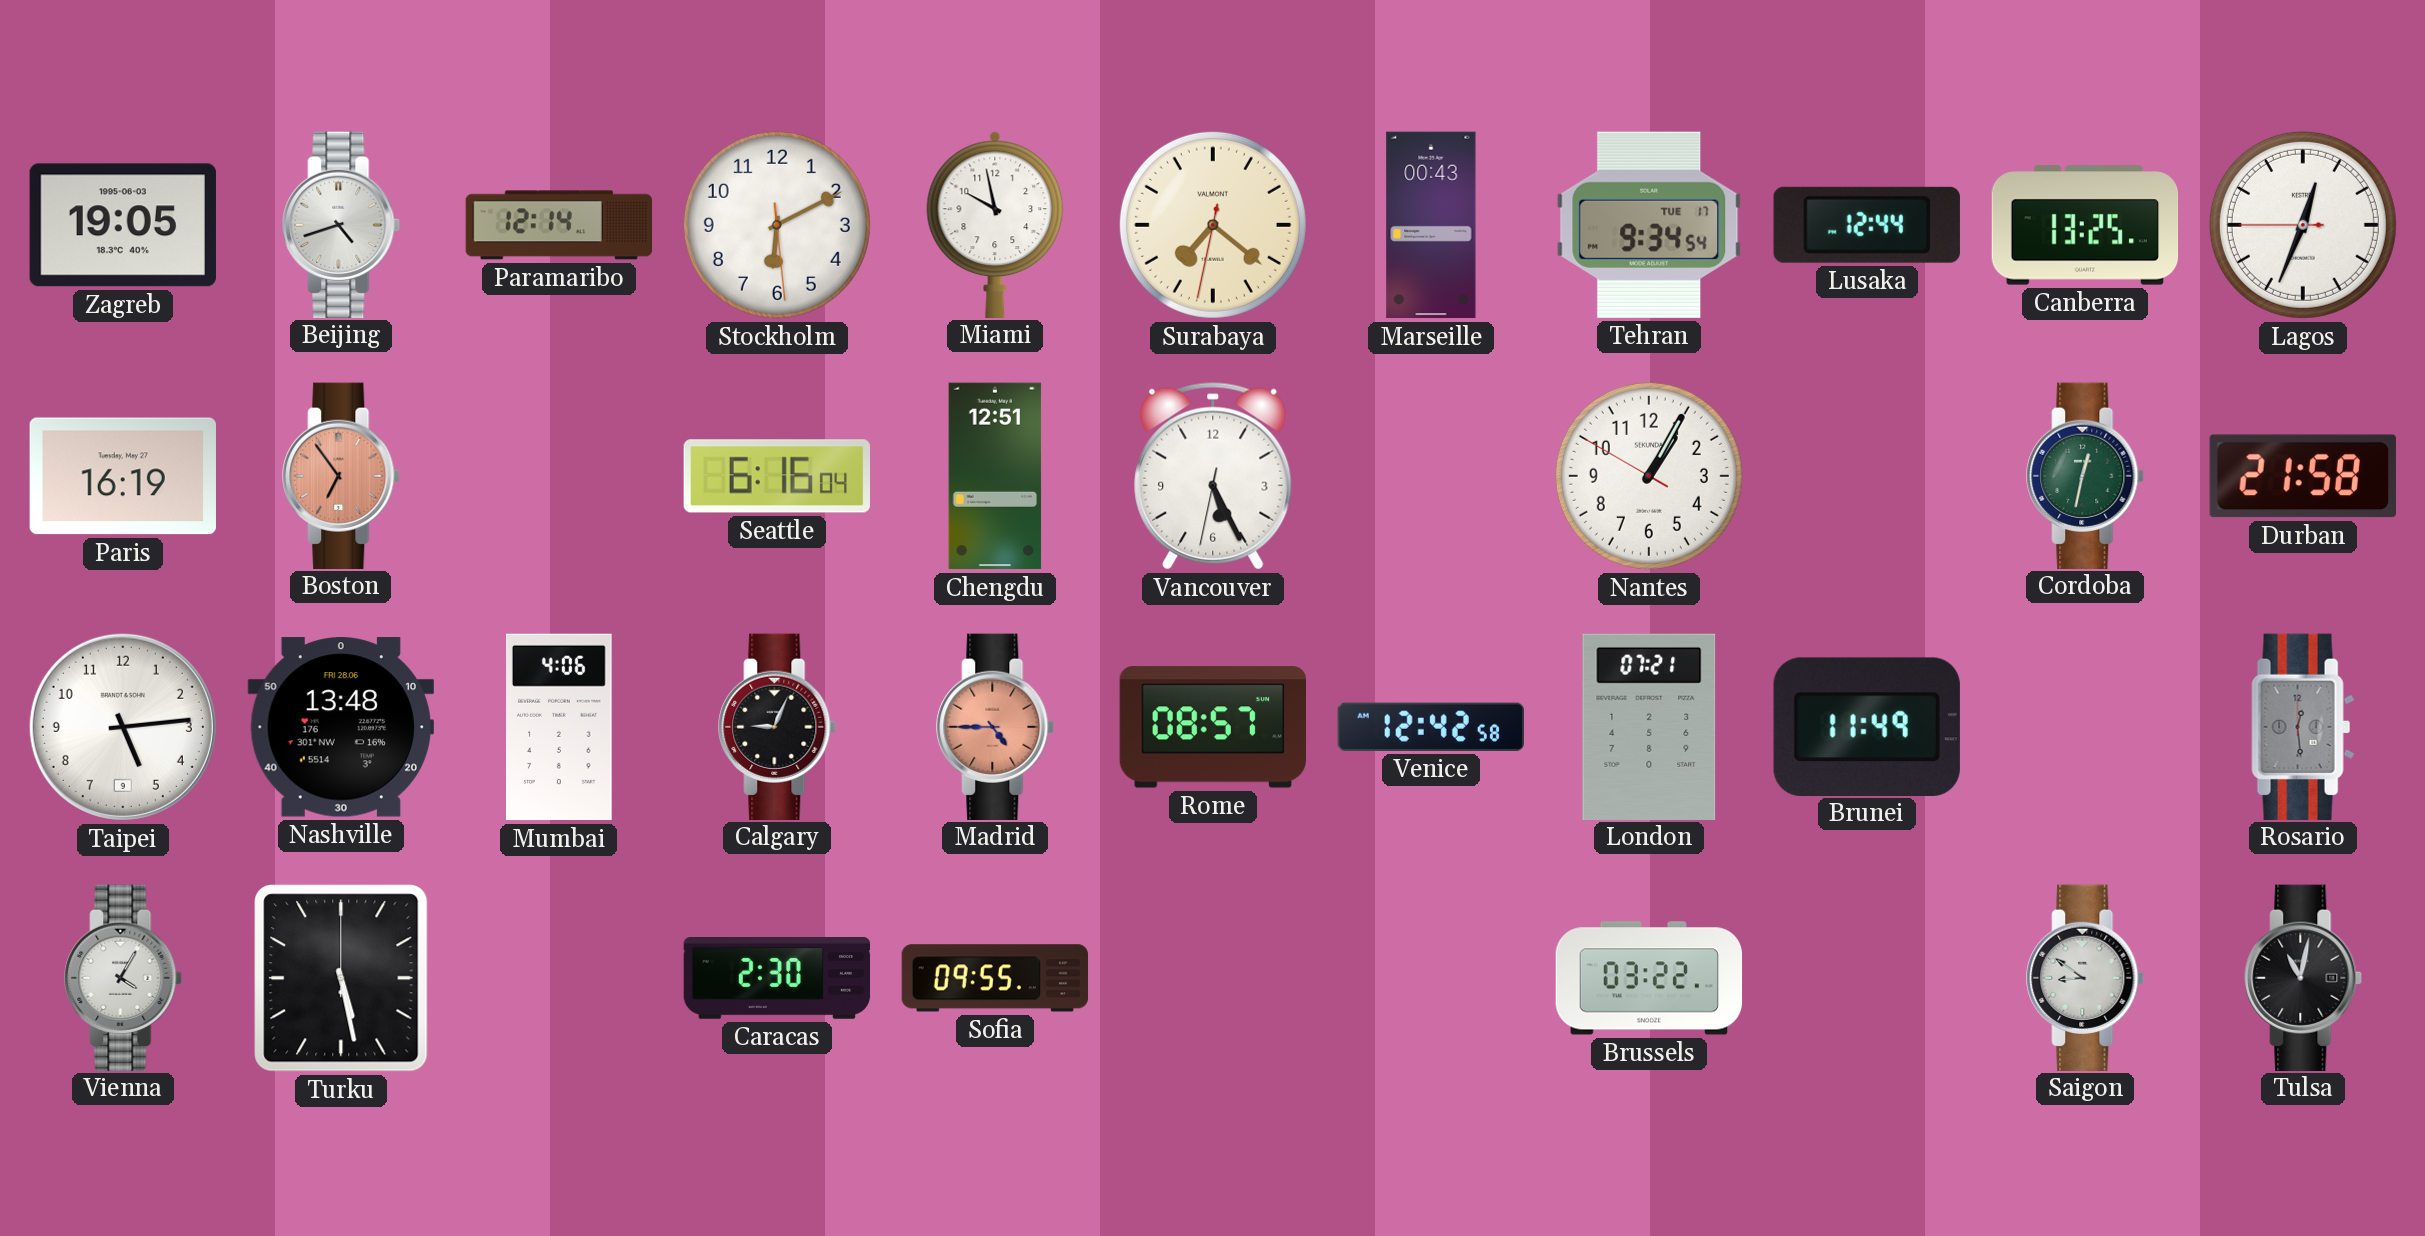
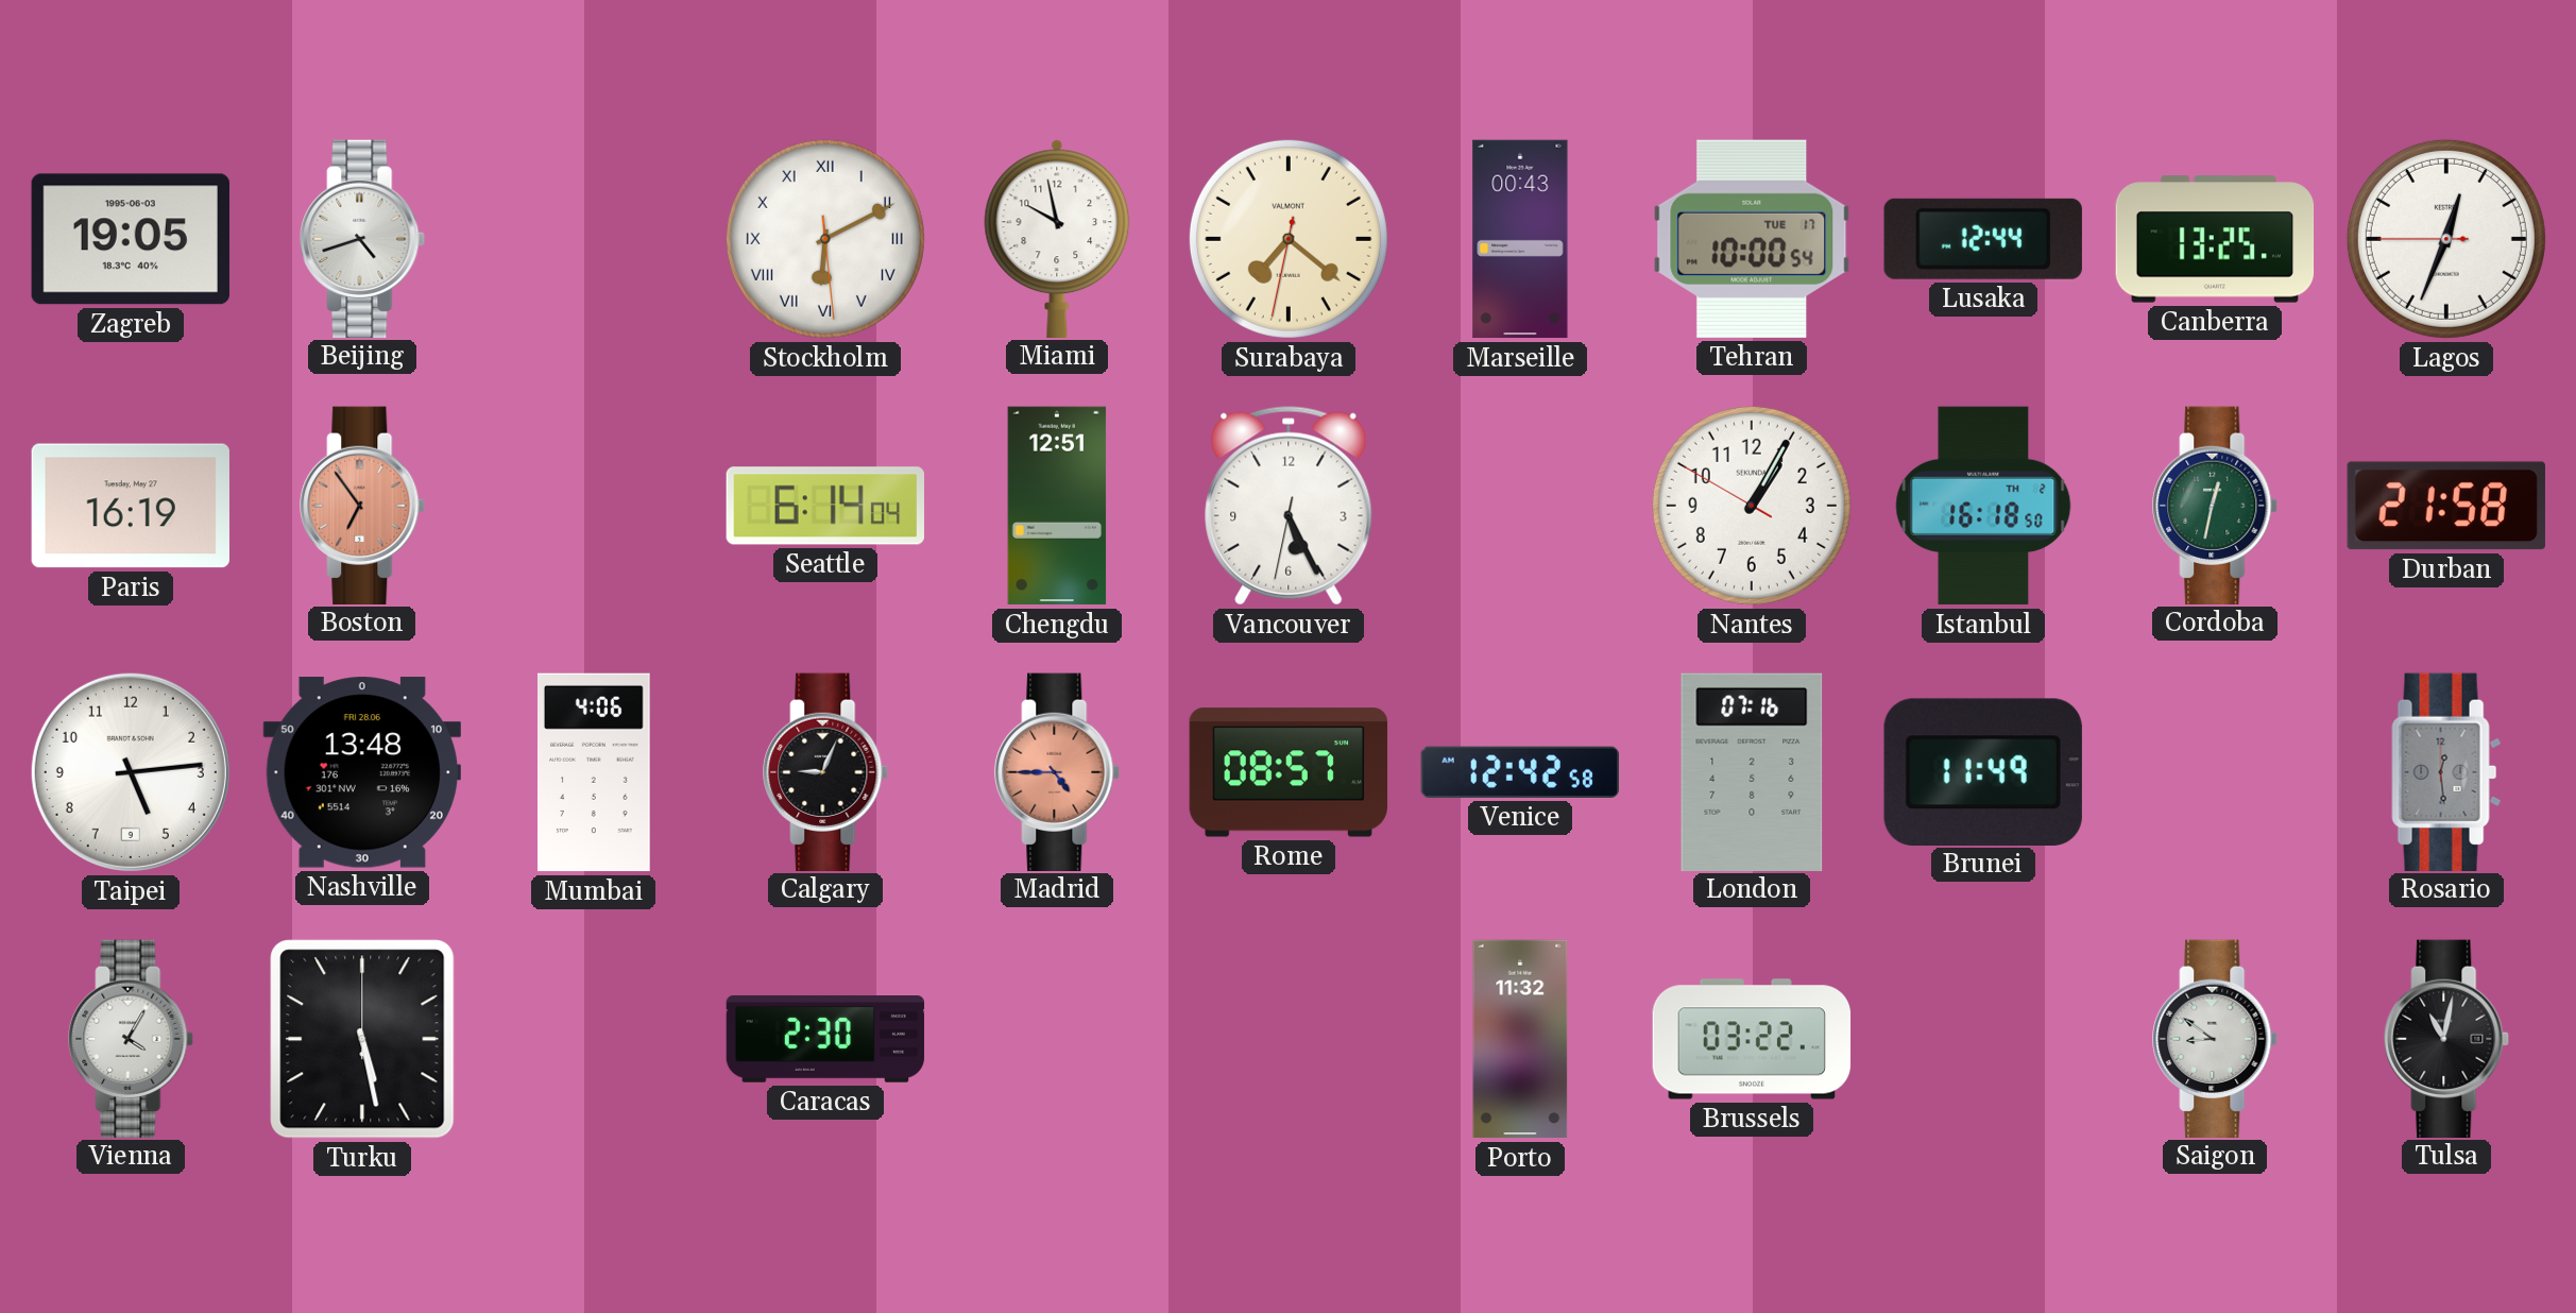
Paramaribo: 12:14 -> none (559, 225)
Stockholm numerals: Arabic -> Roman (825, 239)
Tehran: 9:34 -> 10:00 (1752, 239)
Seattle: 6:16 -> 6:14 (824, 506)
Istanbul: none -> 16:18 (1983, 506)
London: 07:21 -> 07:16 (1752, 771)
Sofia: 09:55 -> none (995, 978)
Porto: none -> 11:32 (1520, 1039)
